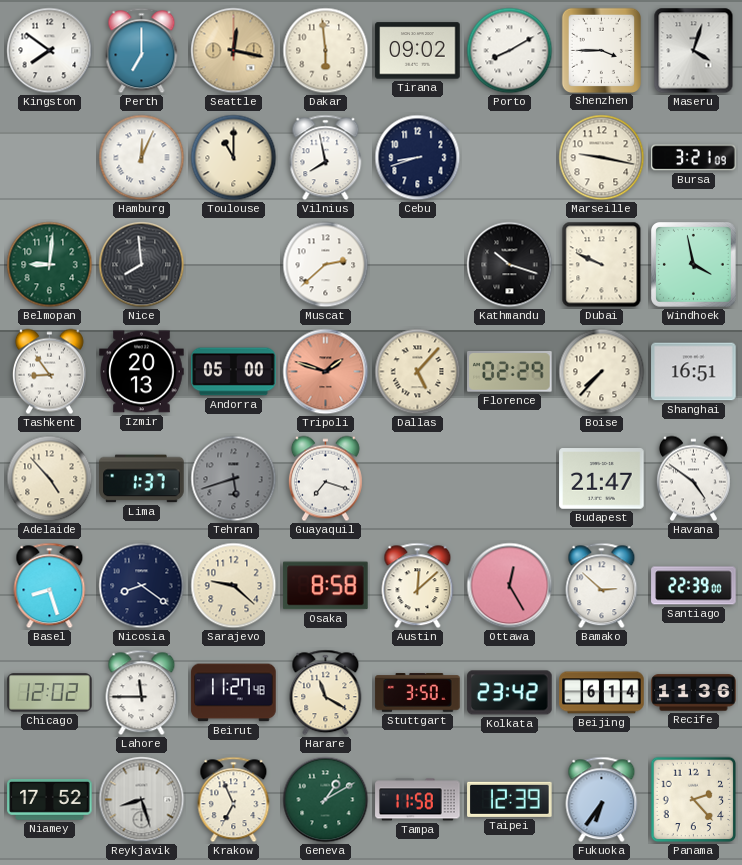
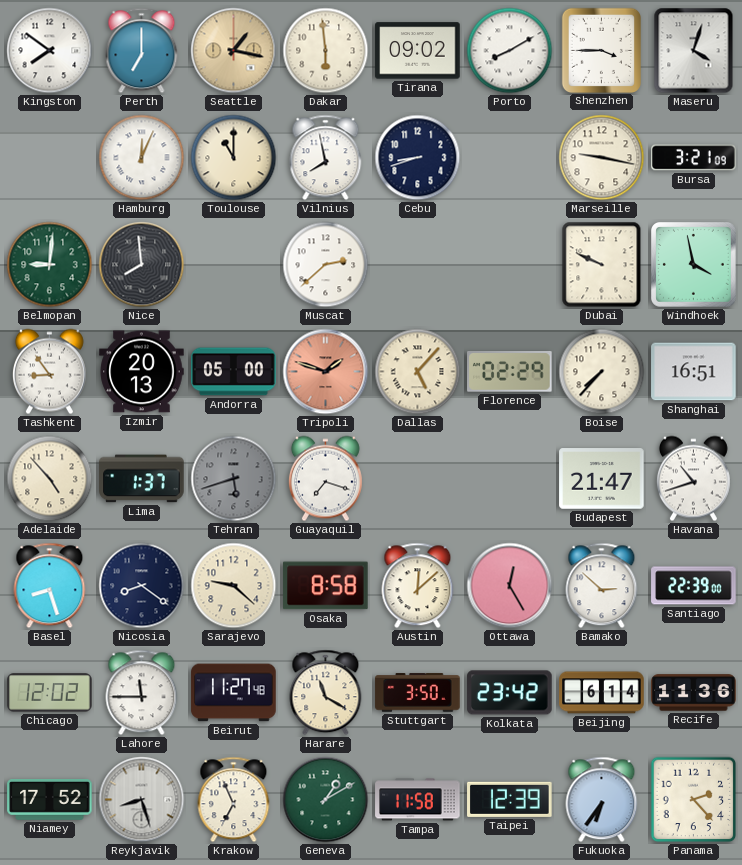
Seattle: 12:17 -> 1:17 (234, 51)
Kathmandu: 10:18 -> none (510, 265)
Havana: 4:51 -> 10:42 (693, 479)
